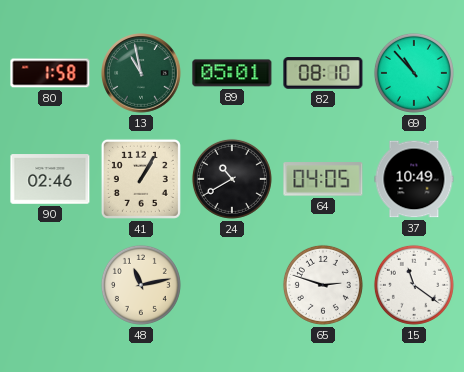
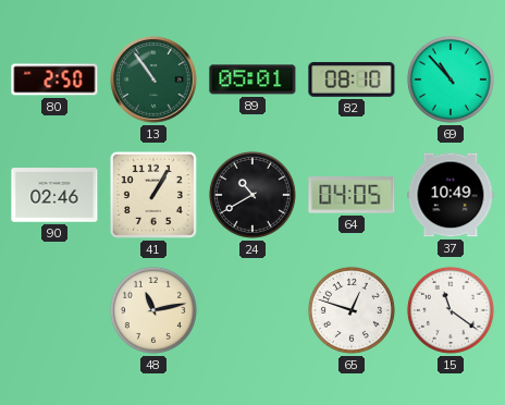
80: 1:58 -> 2:50 (54, 79)
13: 10:58 -> 10:54 (153, 79)
65: 2:48 -> 12:48 (352, 310)
